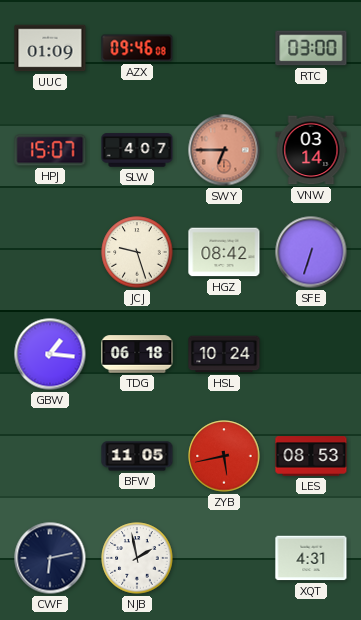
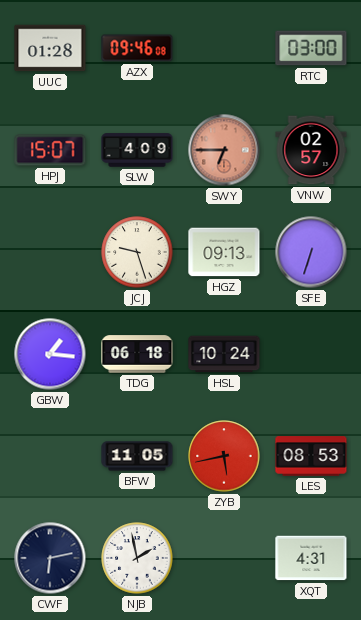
UUC: 01:09 -> 01:28 (50, 48)
SLW: 4:07 -> 4:09 (137, 150)
VNW: 03:14 -> 02:57 (311, 150)
HGZ: 08:42 -> 09:13 (224, 252)
